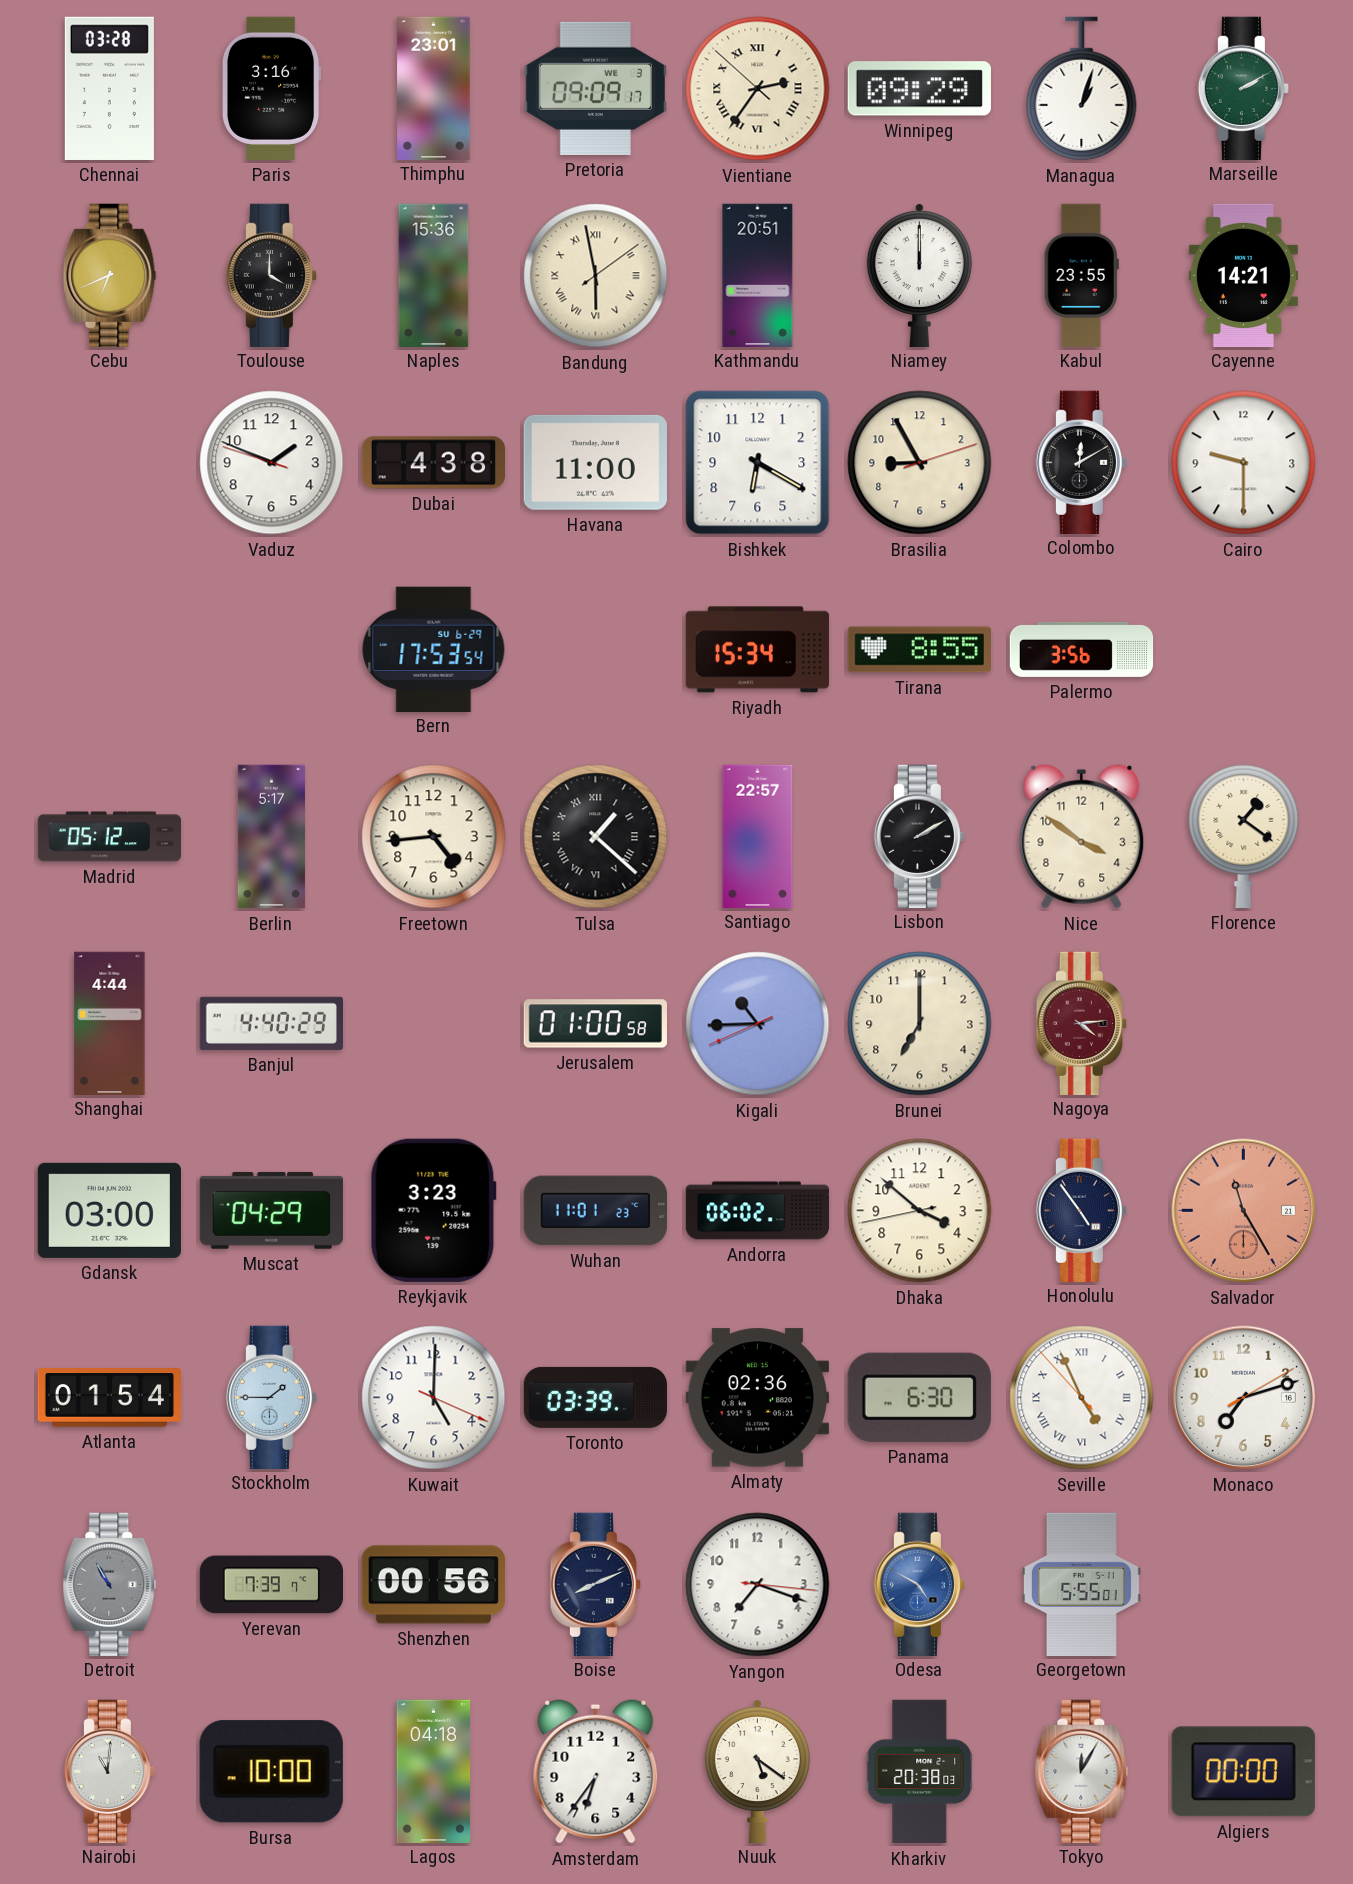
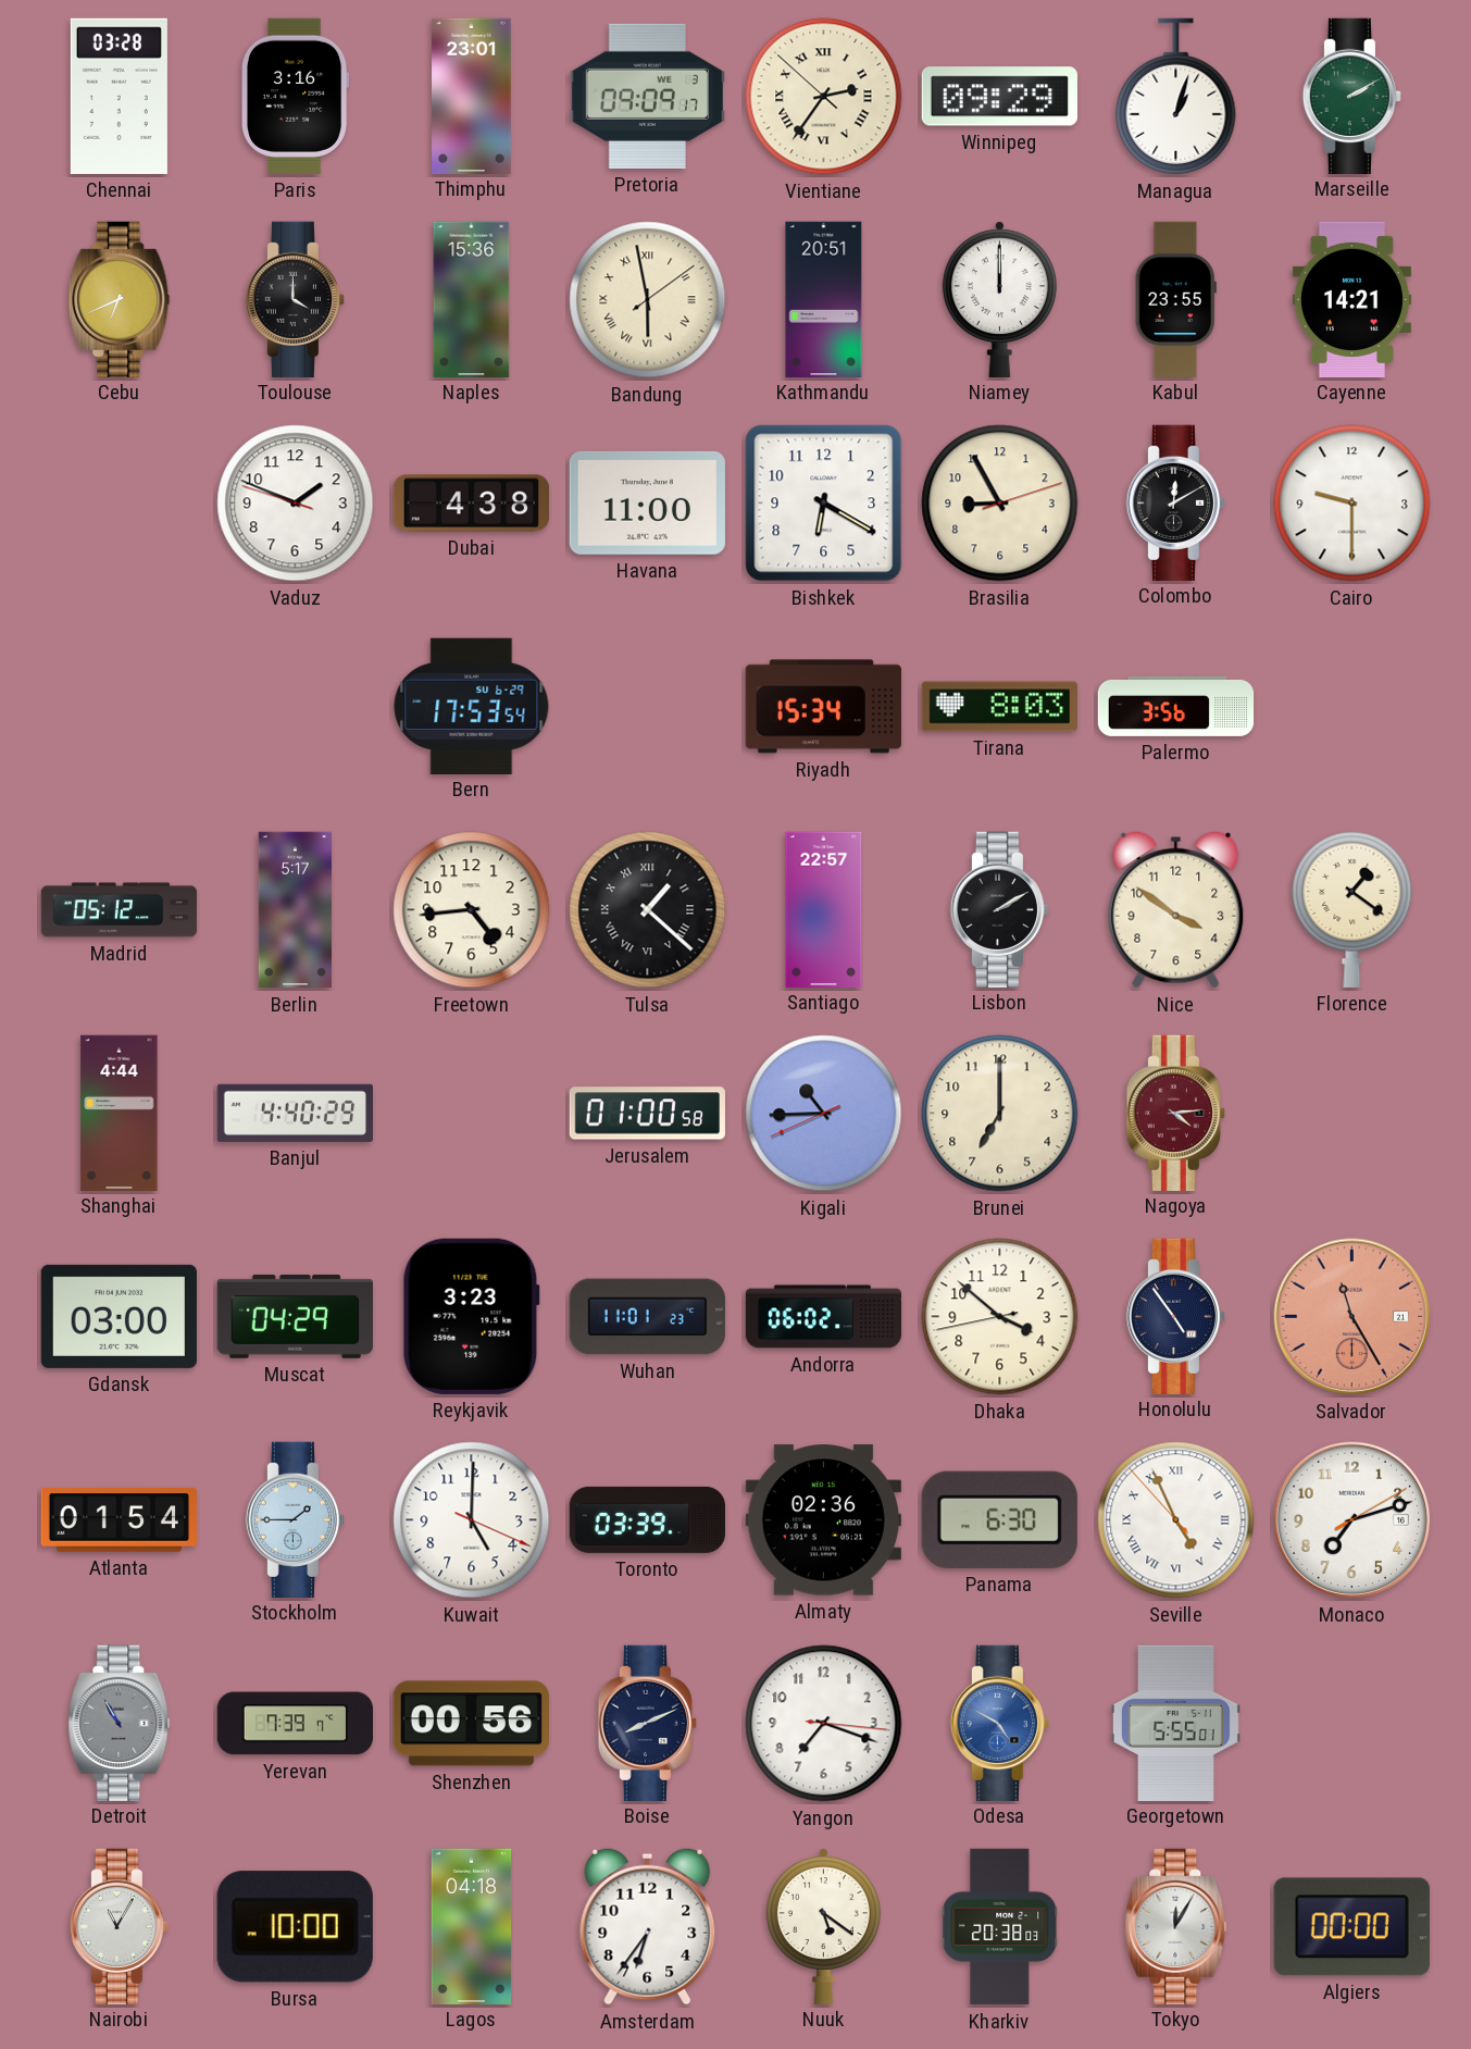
Tirana: 8:55 -> 8:03 (999, 707)
Nairobi: 11:01 -> 11:05 (119, 1926)
